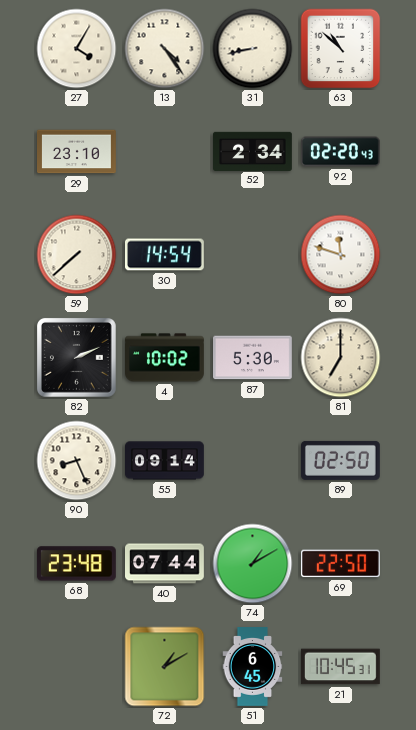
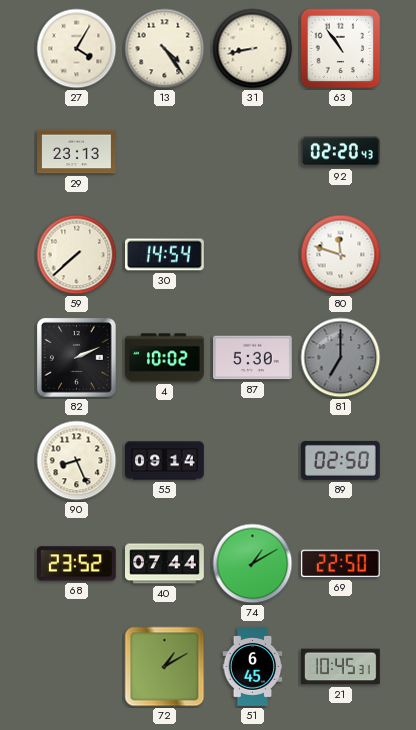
63: 10:52 -> 10:54 (341, 49)
29: 23:10 -> 23:13 (77, 152)
52: 2:34 -> none (253, 151)
81 dial: cream -> grey (341, 358)
68: 23:48 -> 23:52 (76, 564)
